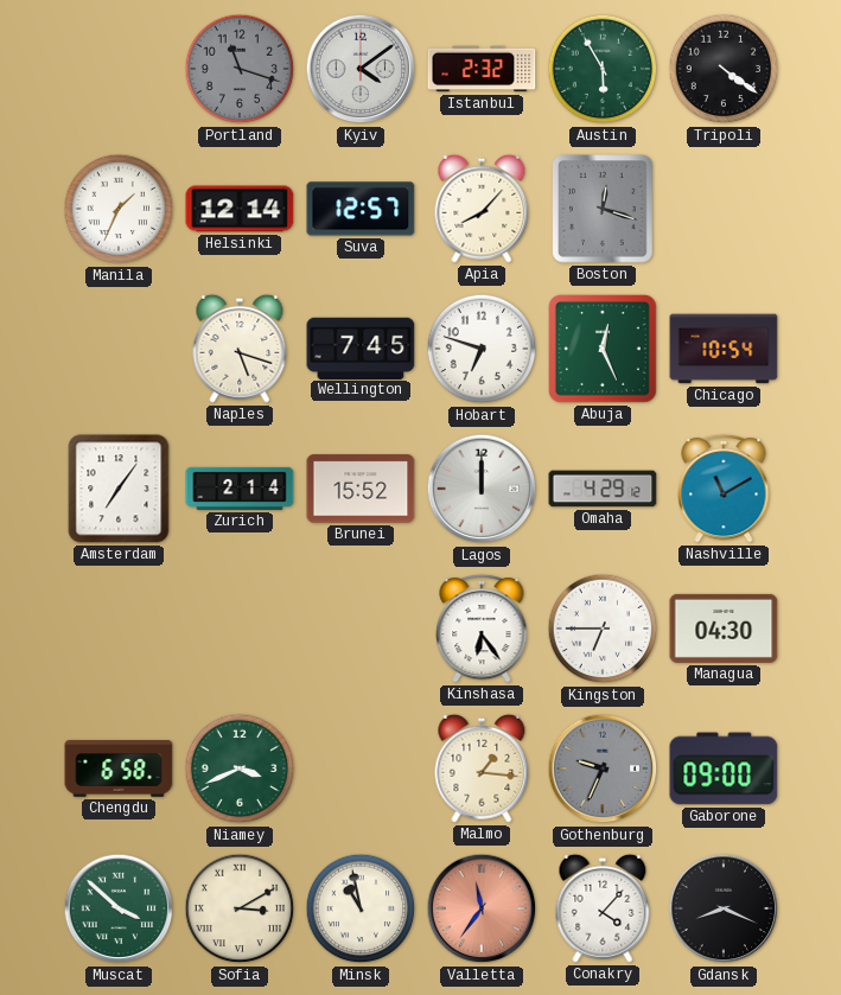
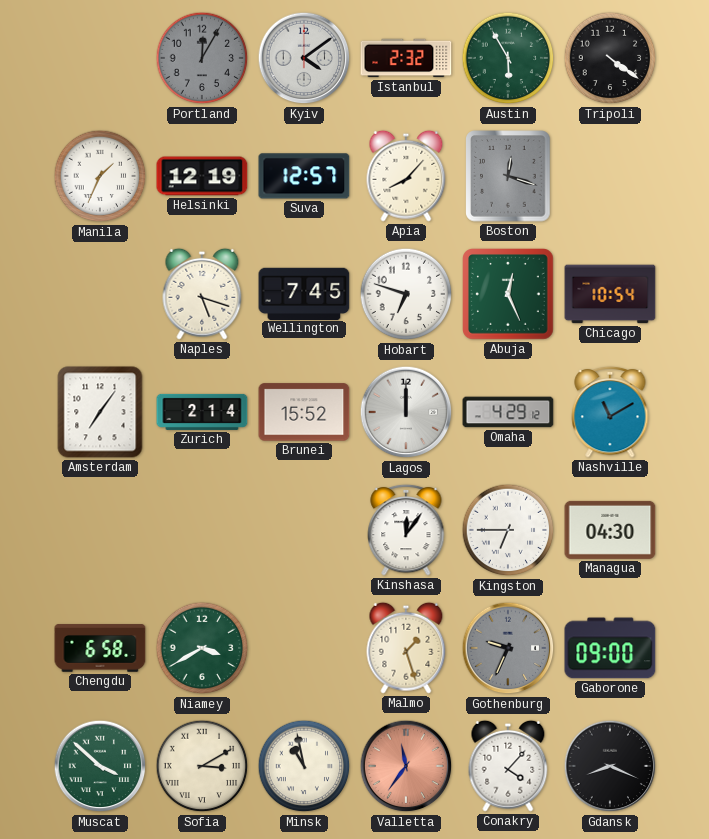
Portland: 11:18 -> 12:05 (202, 58)
Helsinki: 12:14 -> 12:19 (202, 176)
Kinshasa: 6:24 -> 12:06 (406, 530)
Niamey: 3:41 -> 3:40 (202, 648)
Malmo: 1:16 -> 1:27 (406, 648)
